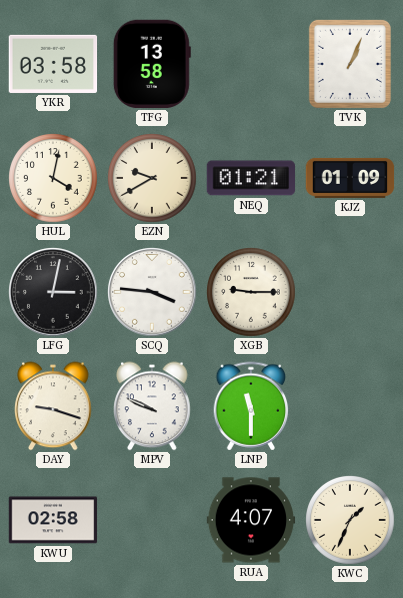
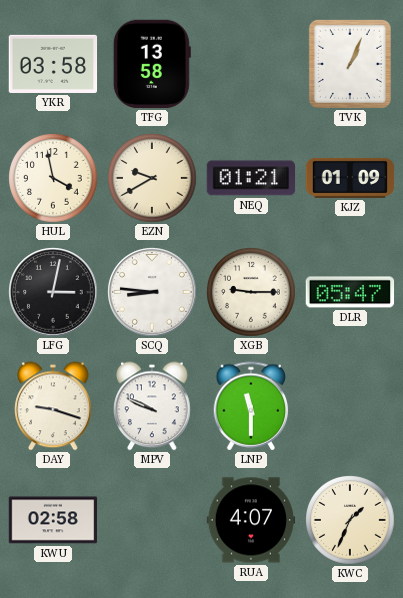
HUL: 4:02 -> 3:58 (53, 178)
SCQ: 3:46 -> 8:46 (152, 292)
DLR: none -> 05:47 (350, 292)
